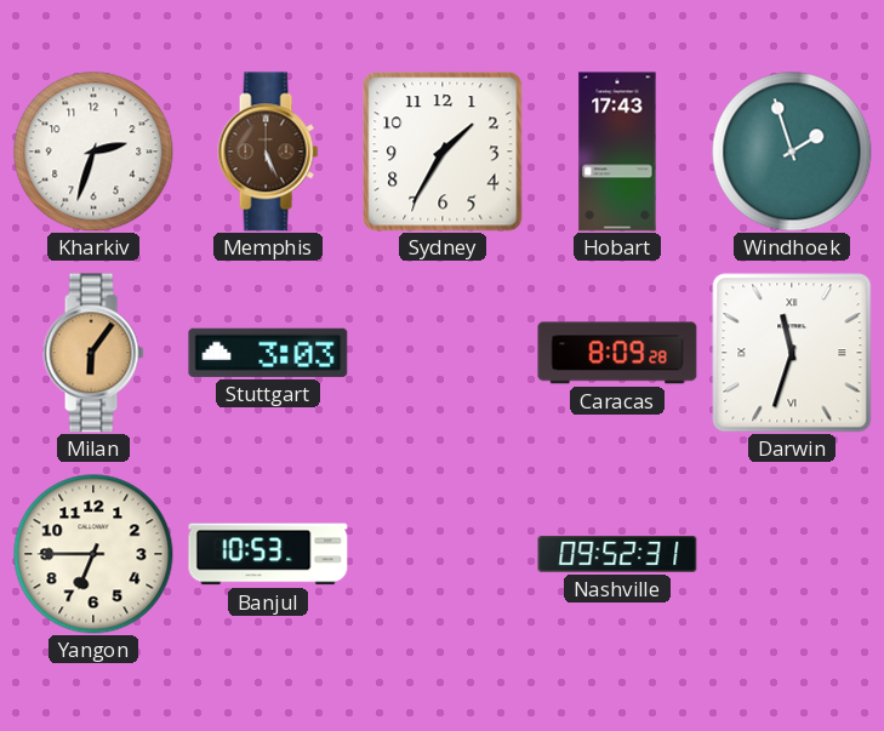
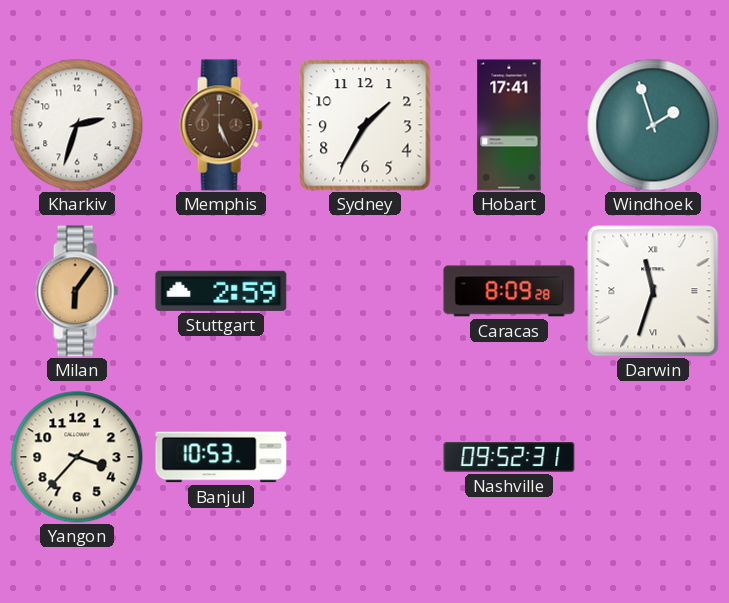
Hobart: 17:43 -> 17:41 (509, 125)
Stuttgart: 3:03 -> 2:59 (221, 291)
Yangon: 6:45 -> 3:37 (77, 457)
